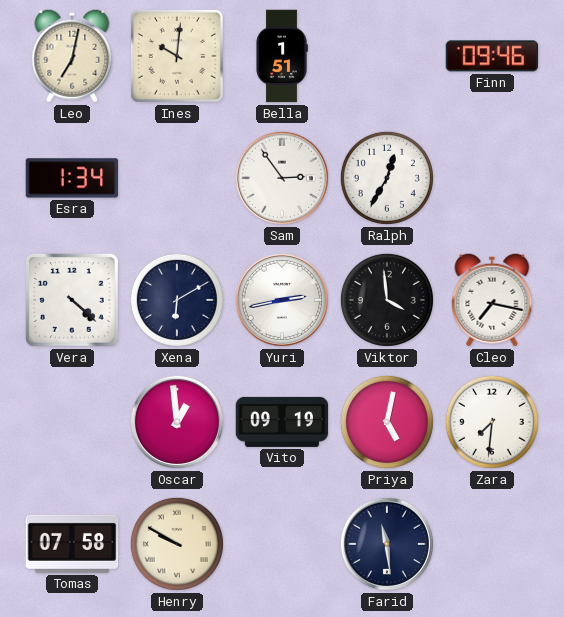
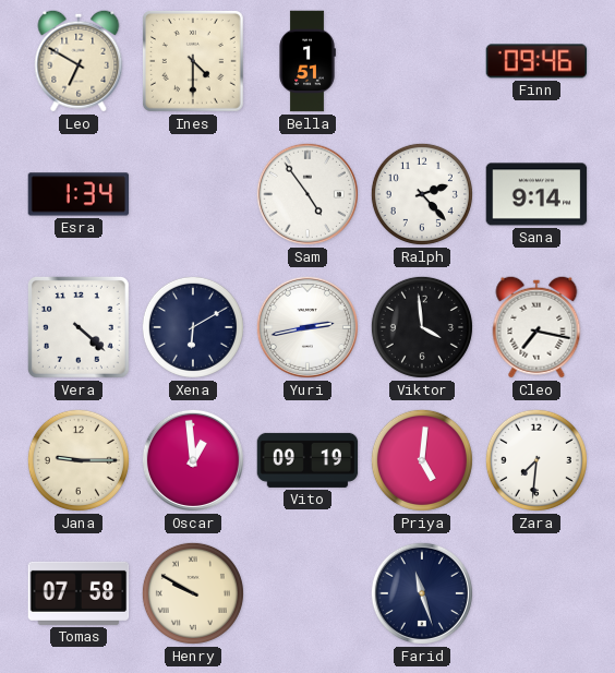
Leo: 7:02 -> 6:50 (79, 61)
Ines: 10:01 -> 4:30 (193, 61)
Sam: 2:54 -> 4:54 (307, 194)
Ralph: 12:35 -> 2:23 (422, 194)
Sana: none -> 9:14 (536, 194)
Jana: none -> 9:15 (79, 460)
Priya: 5:02 -> 5:01 (422, 460)
Farid: 11:29 -> 11:27 (422, 593)
